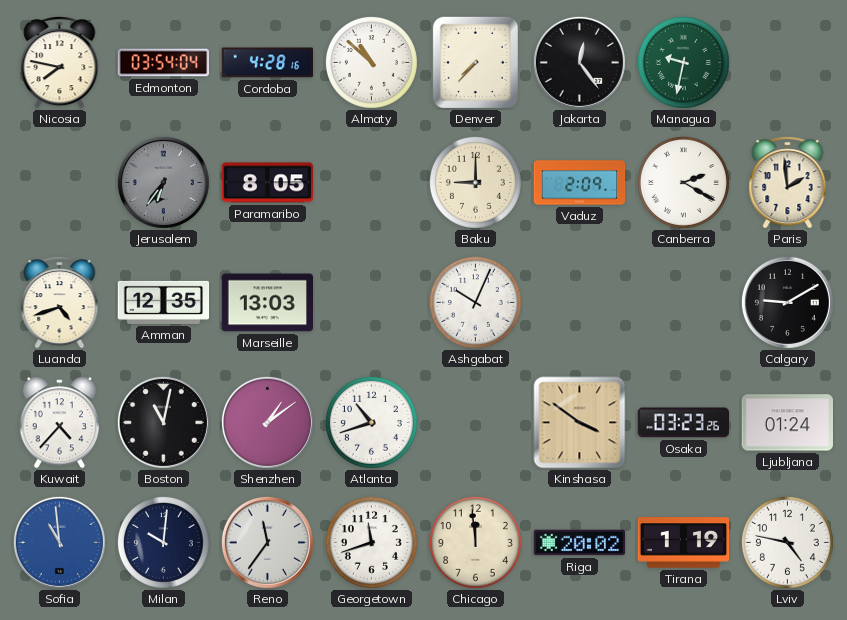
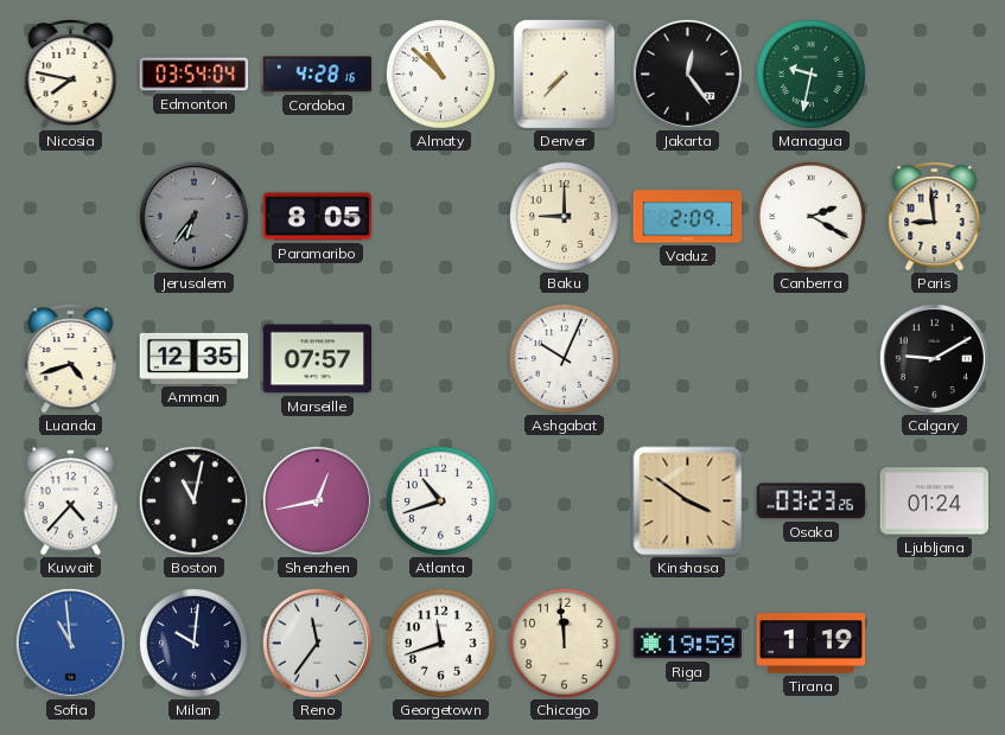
Paris: 1:59 -> 8:59 (935, 217)
Marseille: 13:03 -> 07:57 (317, 359)
Shenzhen: 1:09 -> 12:43 (317, 500)
Riga: 20:02 -> 19:59 (688, 644)
Lviv: 4:47 -> none (787, 542)
